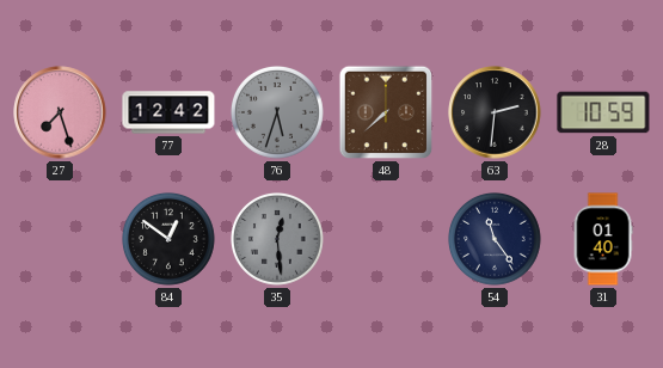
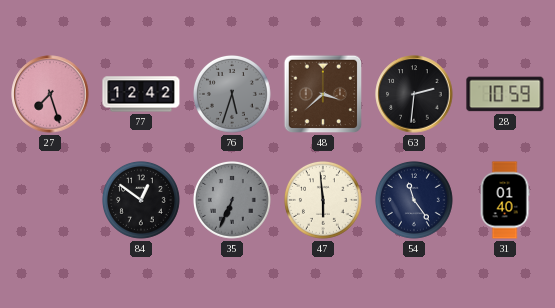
48: 7:38 -> 3:38 (323, 94)
35: 12:29 -> 6:34 (233, 201)
47: none -> 5:59 (324, 201)
